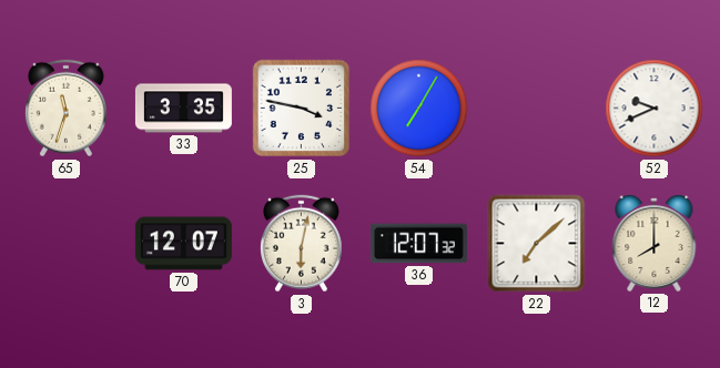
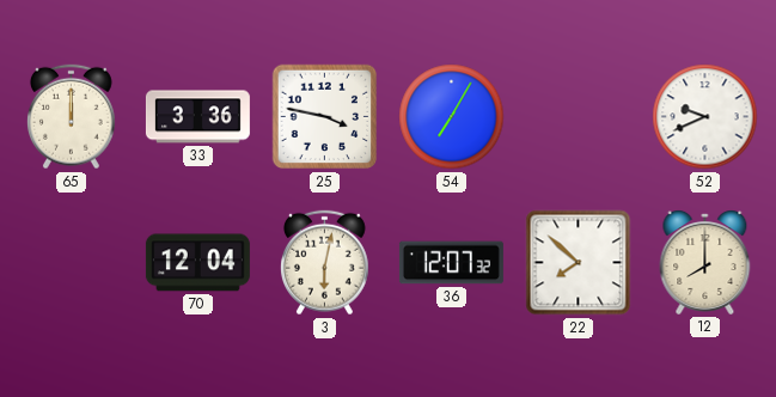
65: 11:33 -> 12:00 (71, 117)
33: 3:35 -> 3:36 (197, 117)
70: 12:07 -> 12:04 (197, 263)
22: 7:08 -> 7:52 (579, 263)
